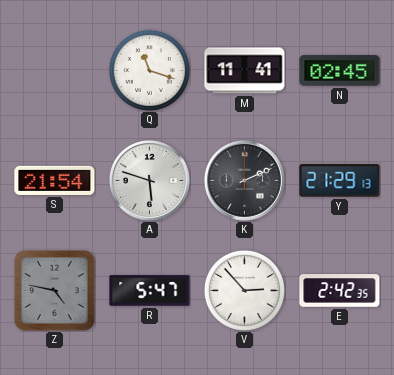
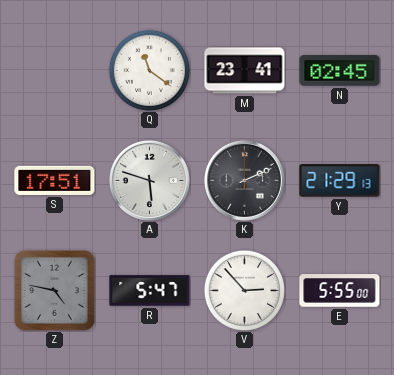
Q: 11:18 -> 11:21 (149, 70)
M: 11:41 -> 23:41 (245, 71)
S: 21:54 -> 17:51 (55, 180)
E: 2:42 -> 5:55 (340, 291)
